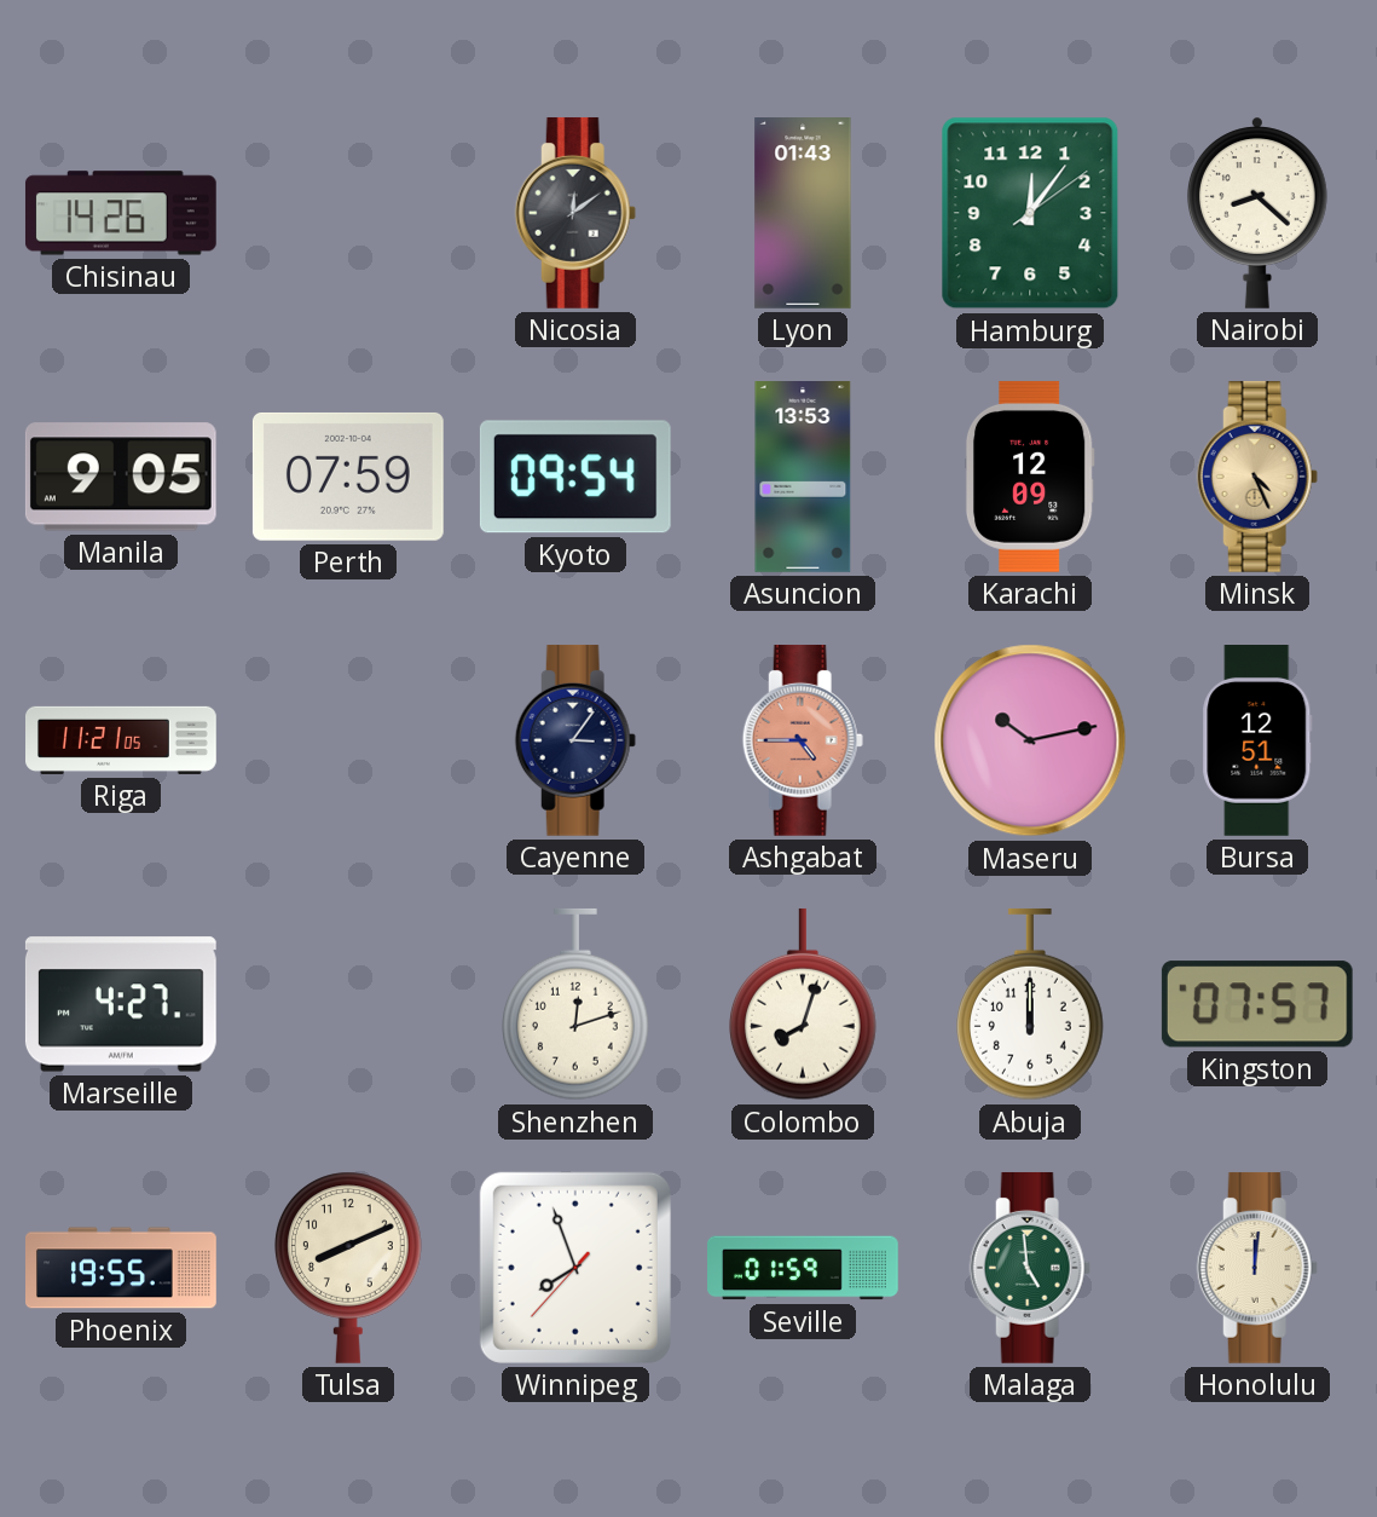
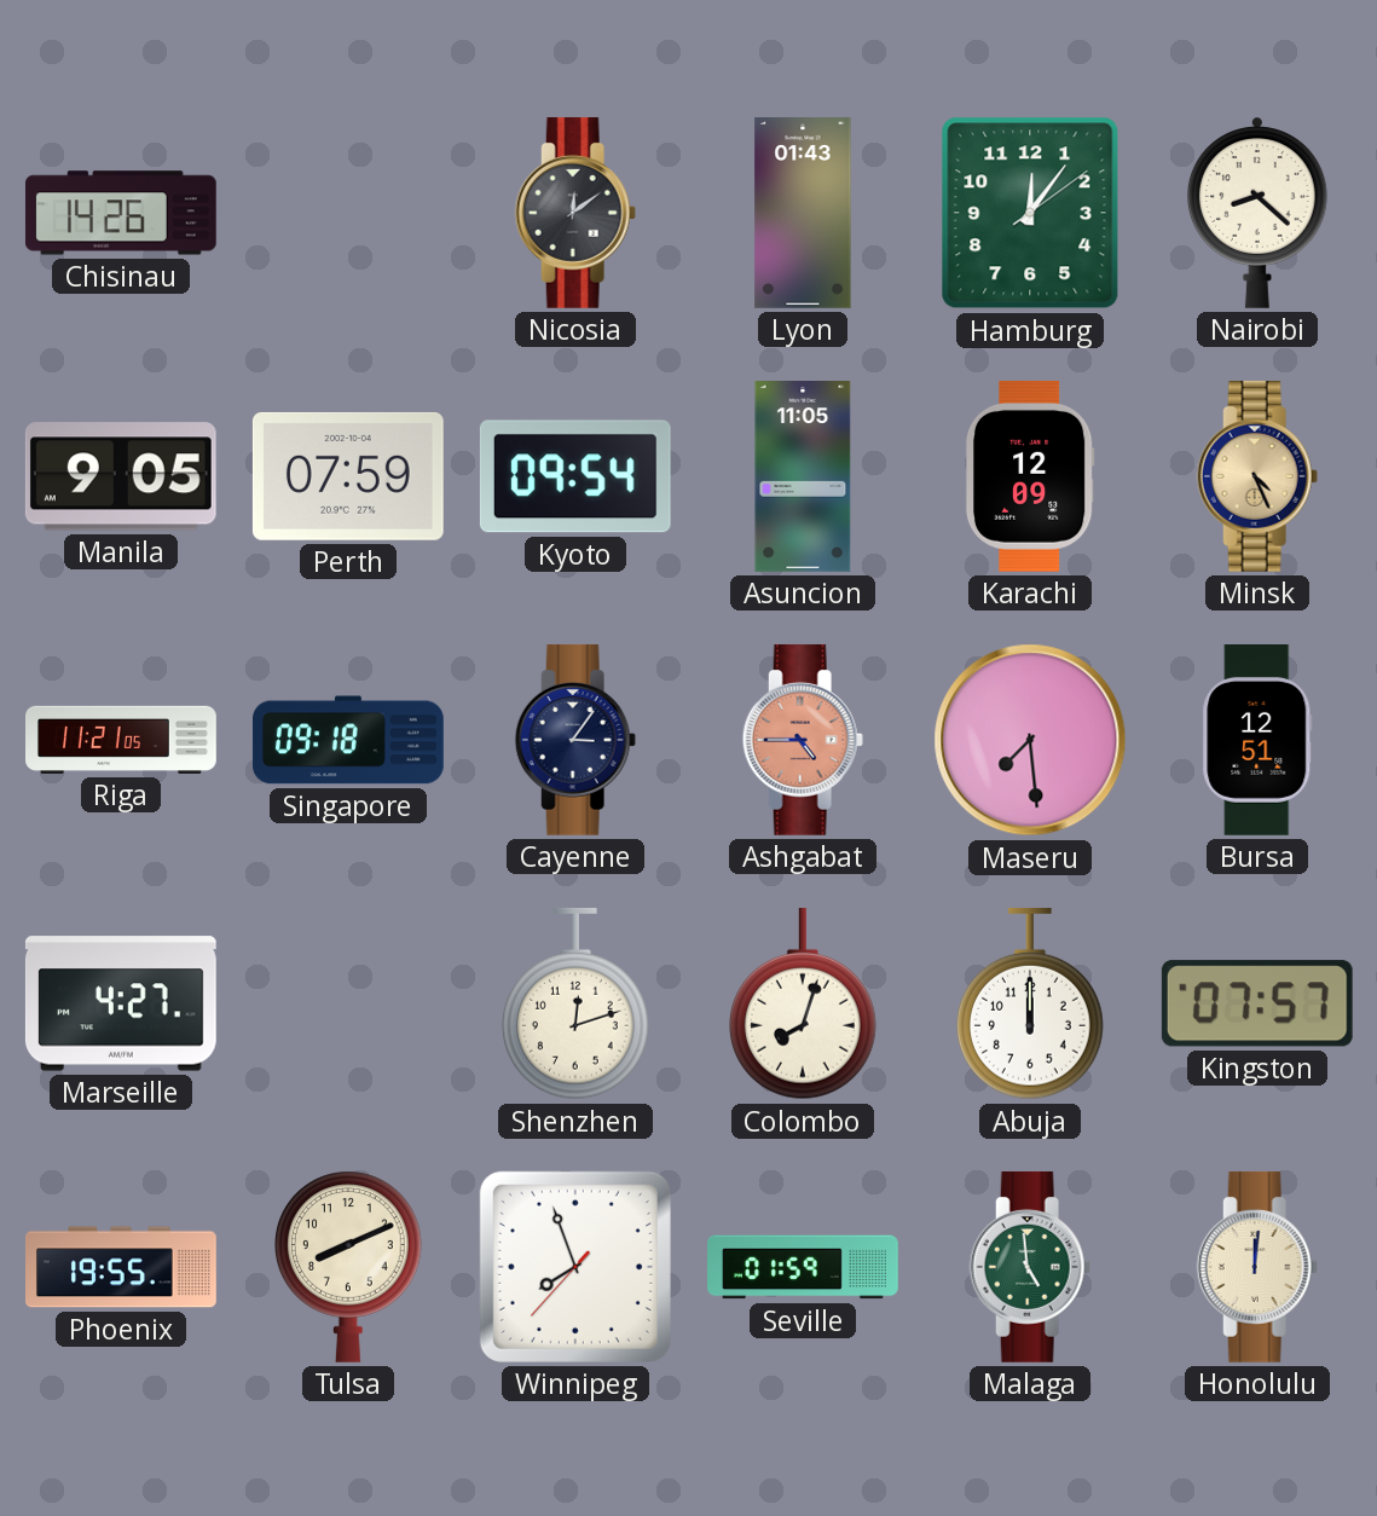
Asuncion: 13:53 -> 11:05 (803, 478)
Singapore: none -> 09:18 (348, 740)
Maseru: 10:13 -> 7:29 (1030, 740)
